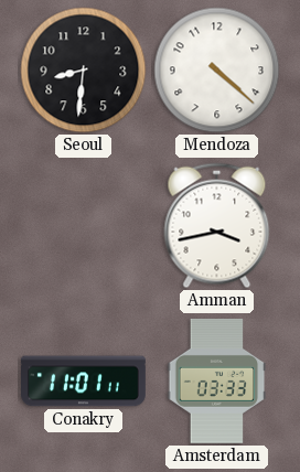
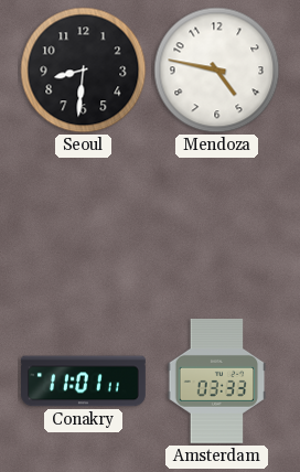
Mendoza: 4:22 -> 4:47 (217, 71)
Amman: 3:43 -> none (217, 226)
